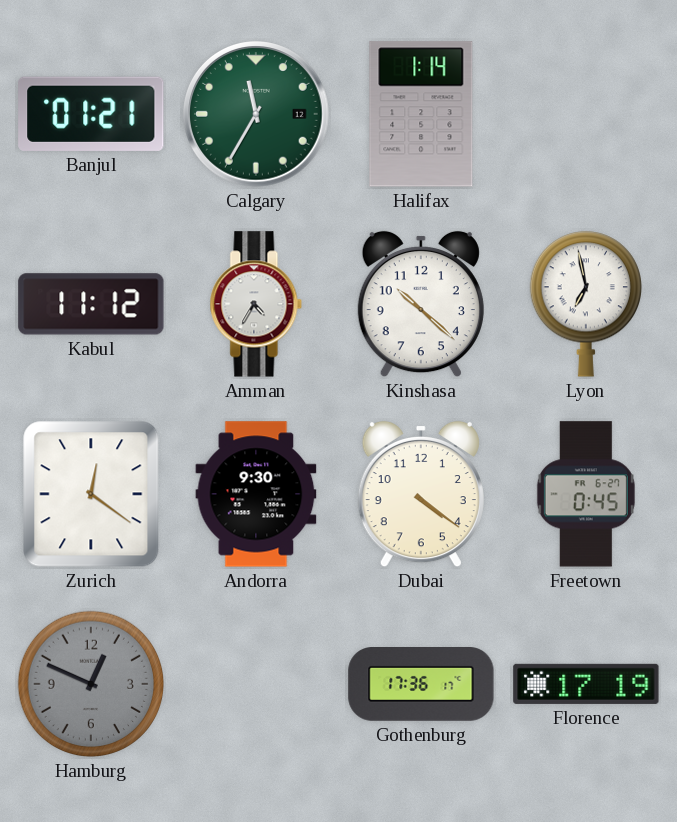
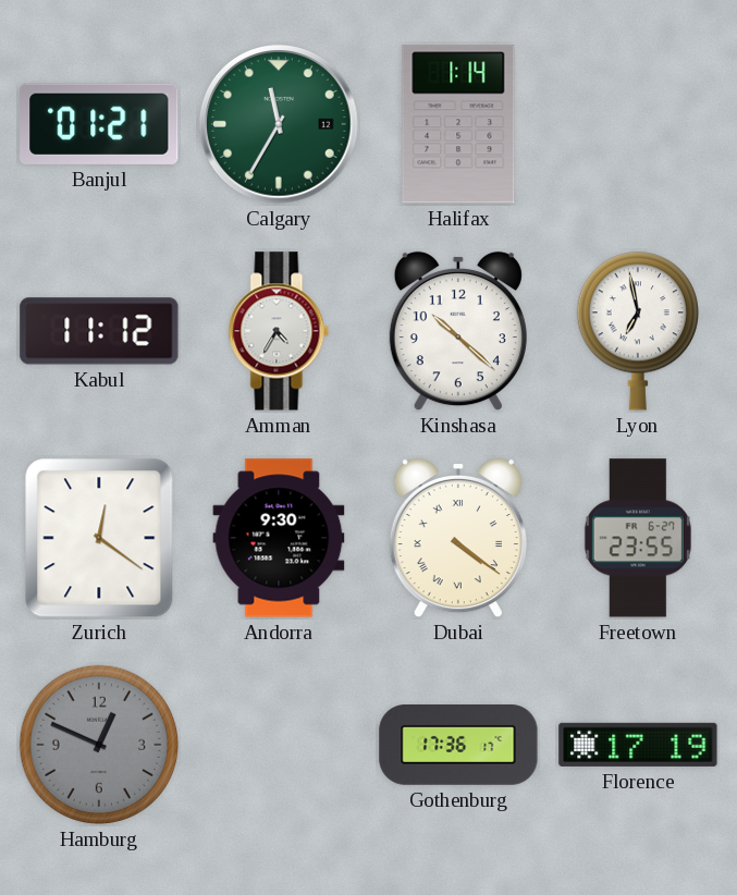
Dubai numerals: Arabic -> Roman (458, 538)
Freetown: 0:45 -> 23:55 (638, 538)
